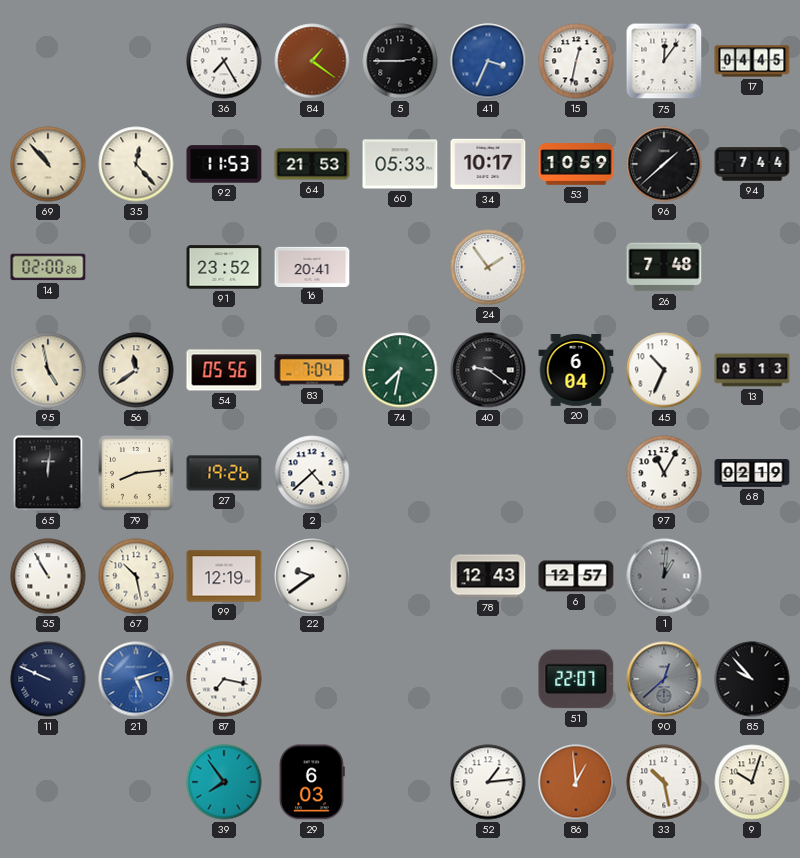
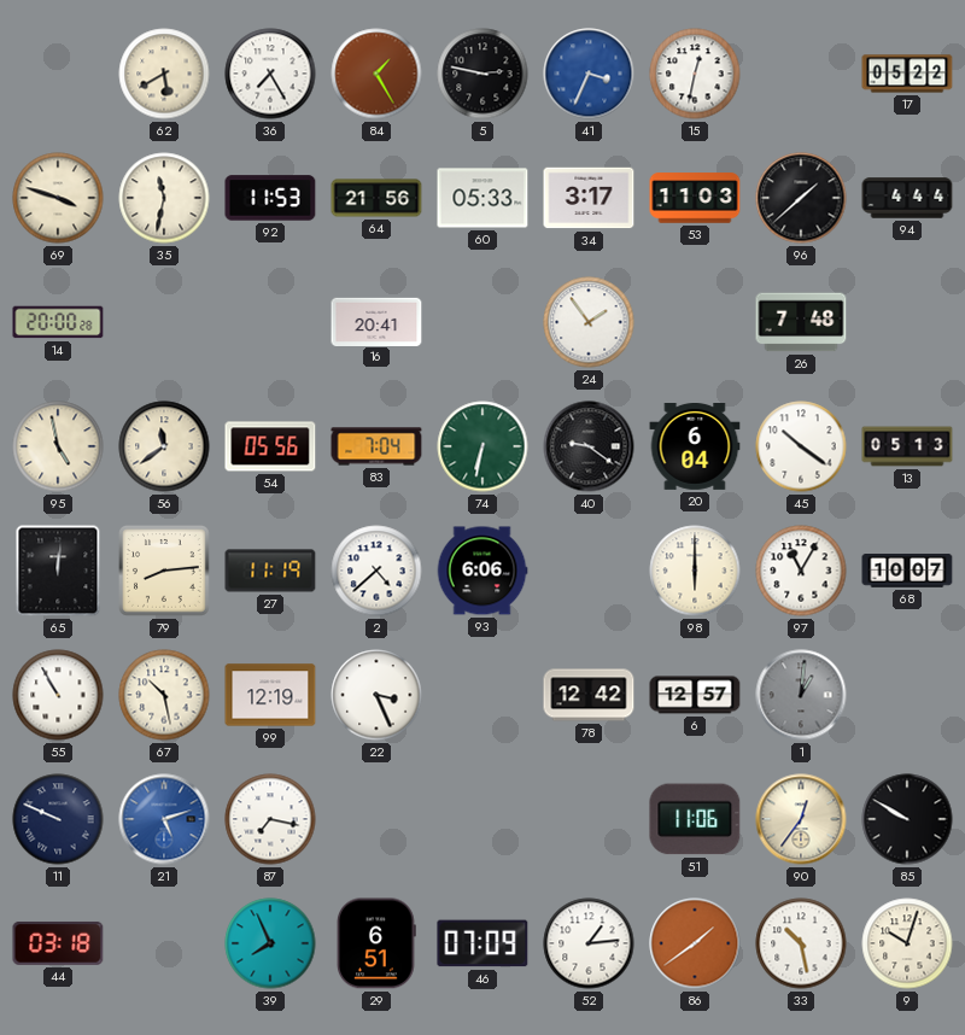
62: none -> 5:40 (164, 74)
84: 1:21 -> 1:25 (376, 74)
5: 2:45 -> 2:47 (482, 74)
75: 12:06 -> none (664, 61)
17: 04:45 -> 05:22 (907, 74)
69: 10:53 -> 3:48 (58, 198)
35: 12:23 -> 11:32 (164, 198)
64: 21:53 -> 21:56 (376, 198)
34: 10:17 -> 3:17 (589, 198)
53: 10:59 -> 11:03 (695, 198)
94: 7:44 -> 4:44 (907, 198)
14: 02:00 -> 20:00 (58, 322)
91: 23:52 -> none (224, 267)
74: 7:32 -> 6:32 (482, 446)
45: 10:34 -> 10:21 (801, 446)
27: 19:26 -> 11:19 (270, 571)
93: none -> 6:06 (482, 571)
98: none -> 6:00 (695, 571)
68: 02:19 -> 10:07 (907, 571)
22: 9:39 -> 3:26 (376, 695)
78: 12:43 -> 12:42 (589, 695)
51: 22:07 -> 11:06 (695, 819)
90: 12:38 -> 12:36 (801, 819)
90 dial: grey -> cream (801, 819)
85: 9:53 -> 9:50 (907, 819)
44: none -> 03:18 (58, 943)
39: 7:54 -> 7:56 (270, 943)
29: 6:03 -> 6:51 (376, 943)
46: none -> 07:09 (482, 943)
86: 12:59 -> 1:39 (695, 943)
